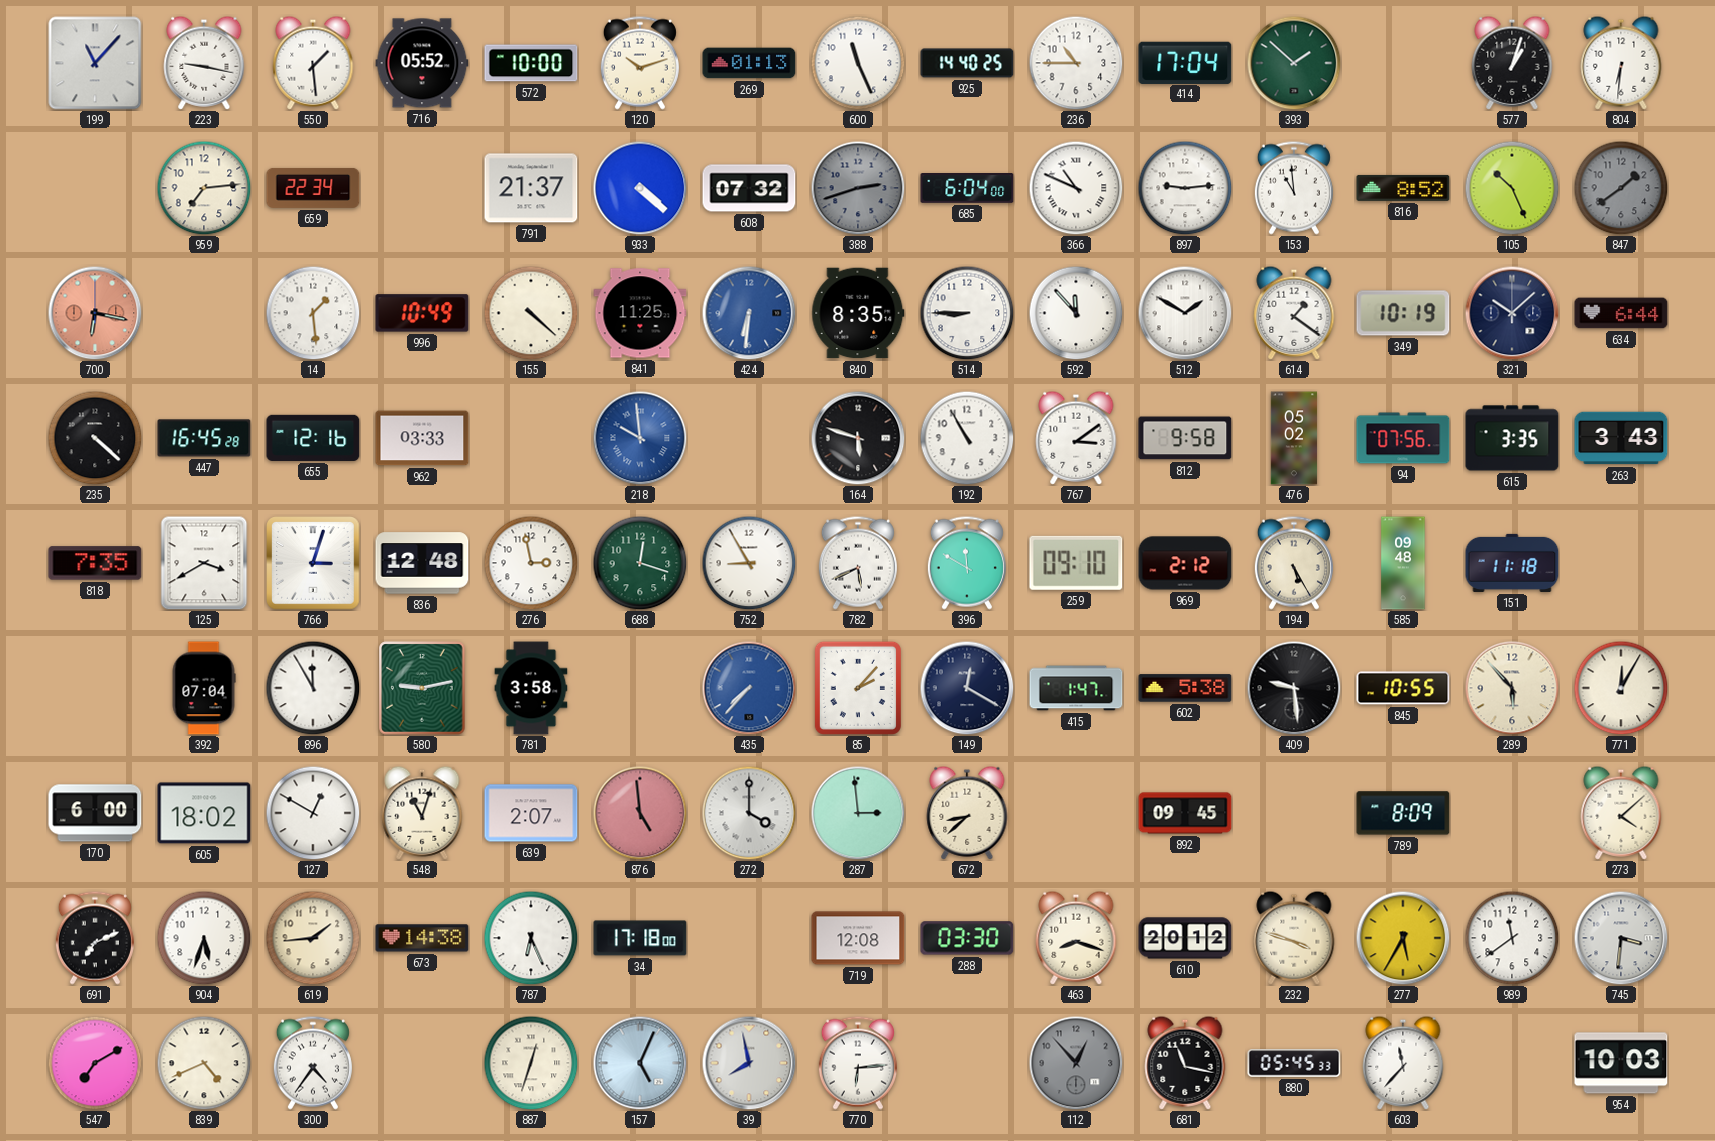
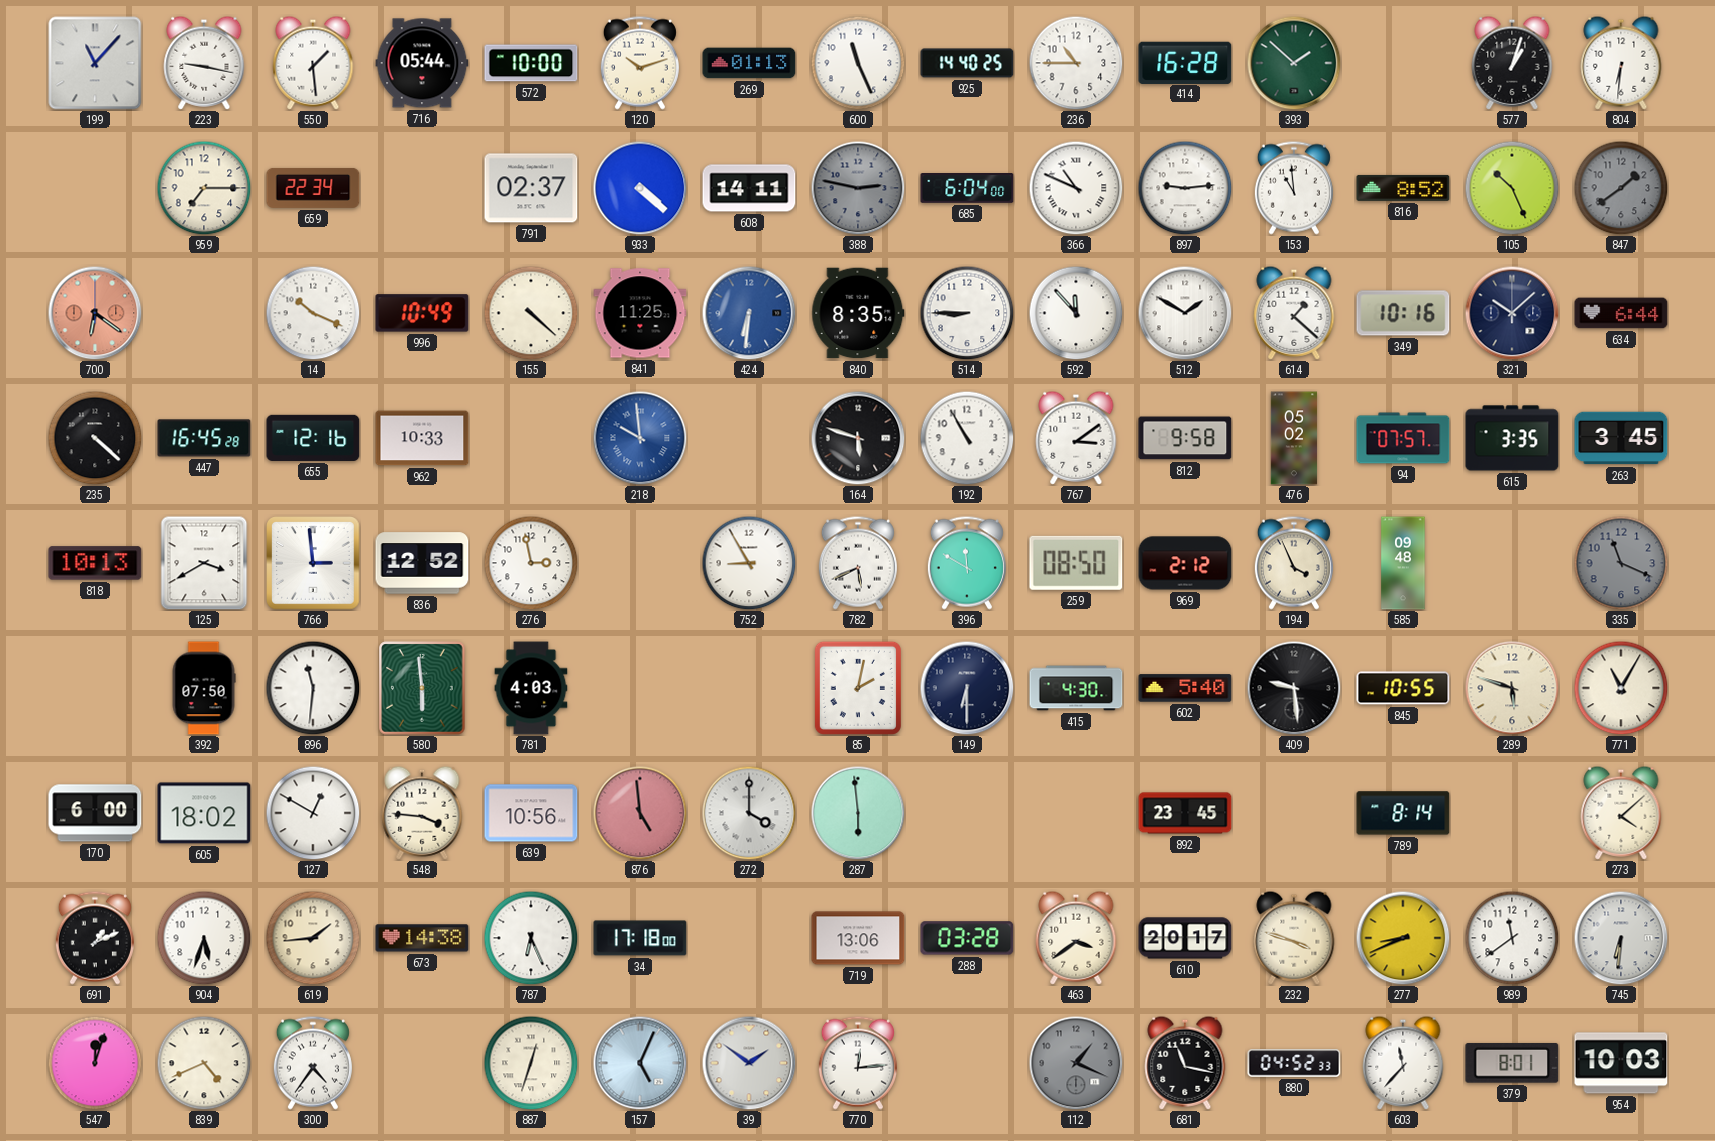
716: 05:52 -> 05:44 (422, 63)
414: 17:04 -> 16:28 (1185, 62)
959: 7:14 -> 7:15 (204, 188)
791: 21:37 -> 02:37 (531, 188)
608: 07:32 -> 14:11 (749, 188)
388: 2:42 -> 2:47 (858, 188)
700: 6:17 -> 6:21 (95, 313)
14: 1:29 -> 10:19 (313, 313)
614: 1:21 -> 1:22 (1294, 313)
349: 10:19 -> 10:16 (1403, 313)
962: 03:33 -> 10:33 (422, 438)
94: 07:56 -> 07:57 (1403, 438)
263: 3:43 -> 3:45 (1621, 438)
818: 7:35 -> 10:13 (95, 563)
766: 3:03 -> 2:59 (313, 563)
836: 12:48 -> 12:52 (422, 563)
688: 12:18 -> none (640, 563)
259: 09:10 -> 08:50 (1076, 563)
194: 5:25 -> 3:56 (1294, 563)
151: 11:18 -> none (1512, 563)
335: none -> 11:19 (1621, 563)
392: 07:04 -> 07:50 (204, 688)
896: 11:55 -> 11:31 (313, 688)
580: 9:13 -> 5:59 (422, 688)
781: 3:58 -> 4:03 (531, 688)
435: 7:37 -> none (749, 688)
85: 2:07 -> 2:02 (858, 688)
149: 12:20 -> 6:30 (967, 688)
415: 1:47 -> 4:30 (1076, 688)
602: 5:38 -> 5:40 (1185, 688)
289: 5:53 -> 5:48 (1512, 688)
771: 12:05 -> 11:05 (1621, 688)
548: 11:03 -> 3:46 (422, 813)
639: 2:07 -> 10:56 (531, 813)
287: 2:59 -> 5:59 (858, 813)
672: 8:38 -> none (967, 813)
892: 09:45 -> 23:45 (1185, 813)
789: 8:09 -> 8:14 (1403, 813)
691: 7:11 -> 1:11 (95, 938)
719: 12:08 -> 13:06 (858, 938)
288: 03:30 -> 03:28 (967, 938)
463: 8:18 -> 3:39 (1076, 938)
610: 20:12 -> 20:17 (1185, 938)
277: 5:35 -> 8:41 (1403, 938)
745: 3:31 -> 6:31 (1621, 938)
547: 7:10 -> 12:03 (95, 1063)
39: 7:58 -> 1:51 (749, 1063)
770: 6:14 -> 12:14 (858, 1063)
112: 12:53 -> 1:19 (1076, 1063)
880: 05:45 -> 04:52 (1294, 1063)
379: none -> 8:01 (1512, 1063)
